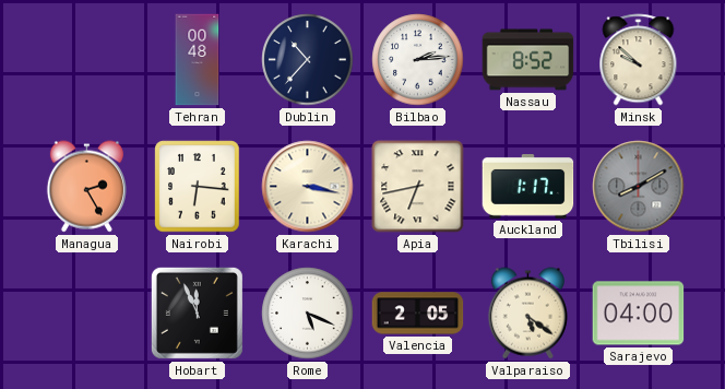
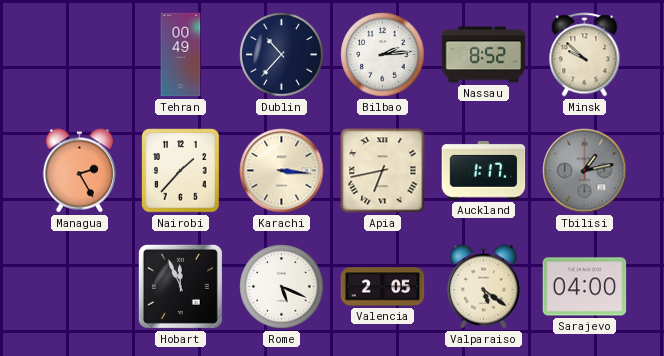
Tehran: 00:48 -> 00:49 (181, 55)
Nairobi: 6:16 -> 1:37 (181, 171)
Karachi: 3:17 -> 3:16 (282, 171)
Tbilisi: 8:10 -> 1:13 (585, 171)
